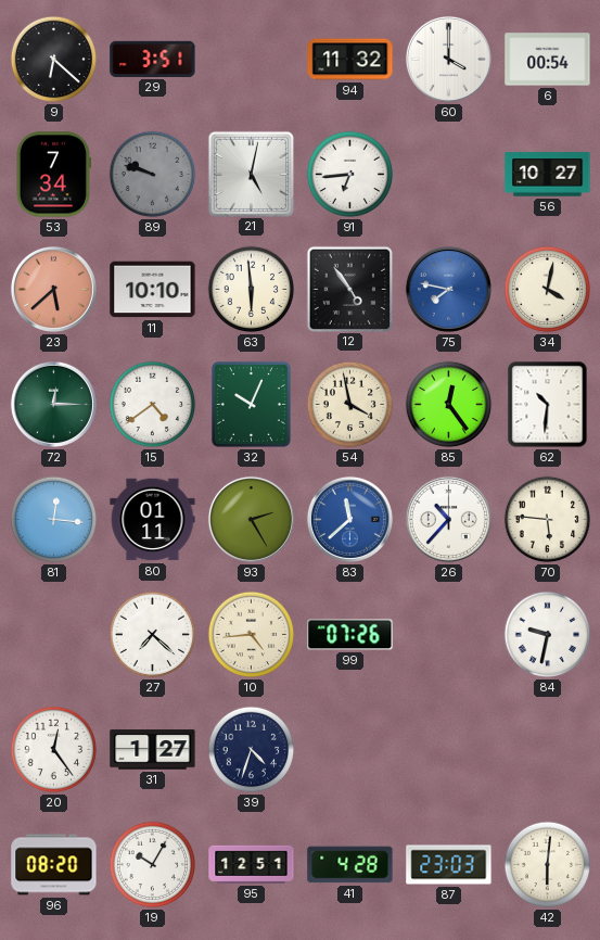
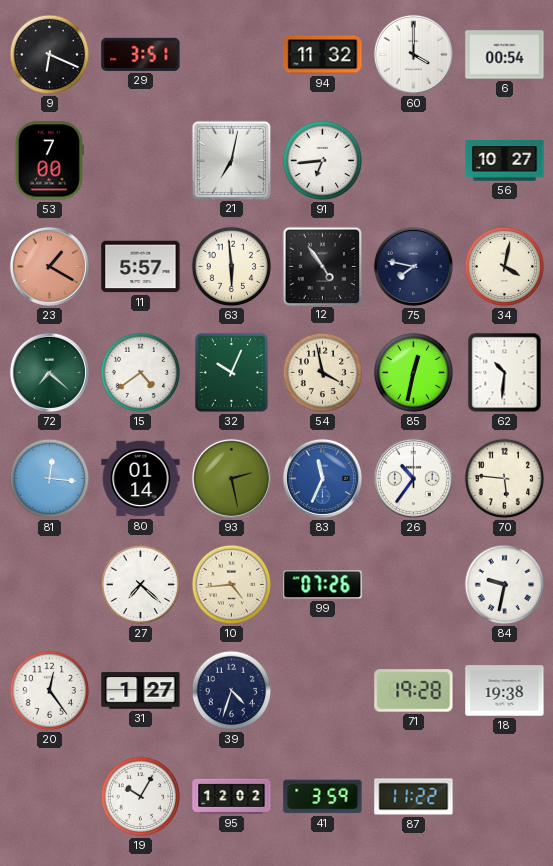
9: 6:22 -> 6:19 (50, 55)
53: 7:34 -> 7:00 (49, 161)
89: 9:48 -> none (153, 175)
21: 5:02 -> 7:02 (231, 160)
23: 5:38 -> 1:20 (49, 266)
11: 10:10 -> 5:57 (141, 267)
75 dial: blue -> navy (413, 266)
72: 12:15 -> 7:22 (49, 372)
85: 12:24 -> 12:32 (414, 373)
80: 01:11 -> 01:14 (141, 479)
93: 2:25 -> 2:28 (231, 478)
83: 11:38 -> 11:34 (322, 478)
26: 10:37 -> 10:36 (413, 478)
71: none -> 19:28 (414, 691)
18: none -> 19:38 (505, 691)
96: 08:20 -> none (54, 865)
95: 12:51 -> 12:02 (232, 796)
41: 4:28 -> 3:59 (323, 797)
87: 23:03 -> 11:22 (414, 797)
42: 6:01 -> none (548, 865)
